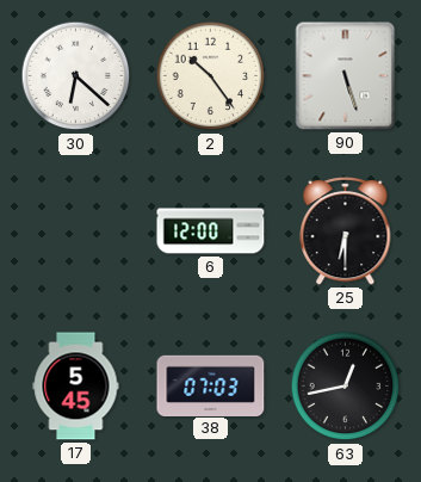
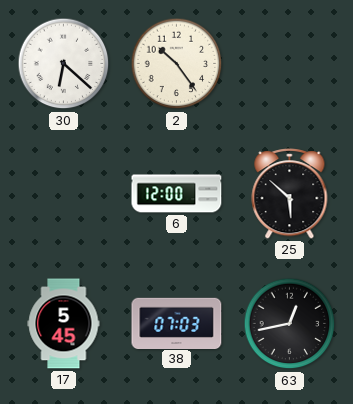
90: 5:27 -> none (346, 76)
25: 6:30 -> 5:52 (290, 194)
